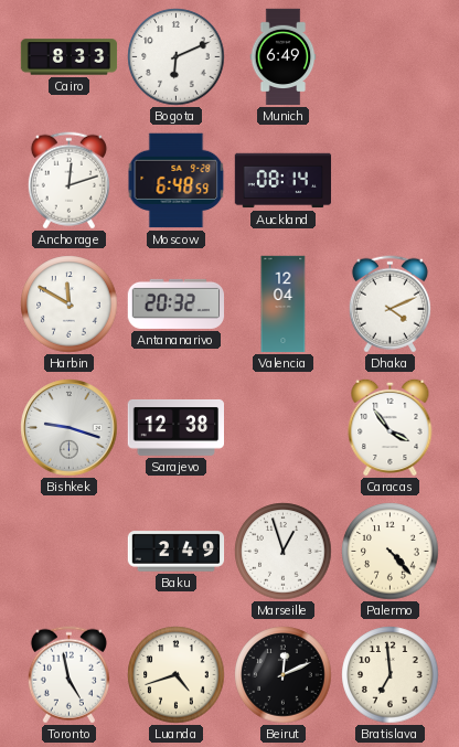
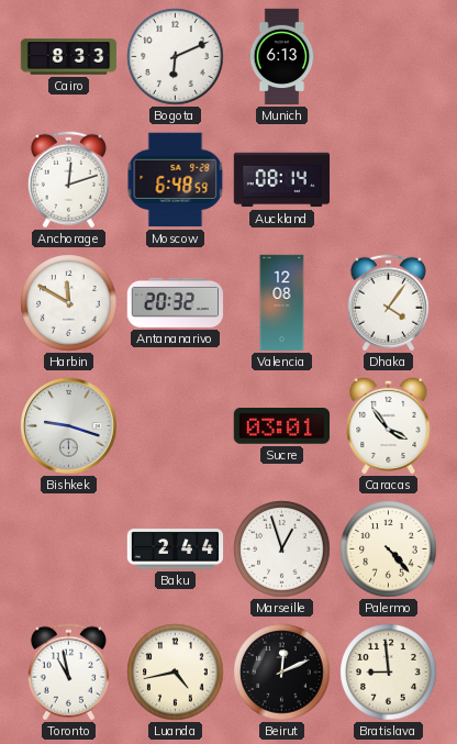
Munich: 6:49 -> 6:13 (282, 57)
Valencia: 12:04 -> 12:08 (282, 303)
Dhaka: 4:11 -> 4:06 (388, 303)
Sarajevo: 12:38 -> none (177, 427)
Sucre: none -> 03:01 (281, 426)
Baku: 2:49 -> 2:44 (176, 549)
Toronto: 4:58 -> 10:58 (68, 673)
Luanda: 4:42 -> 4:43 (176, 673)
Bratislava: 6:59 -> 8:59 (389, 673)
